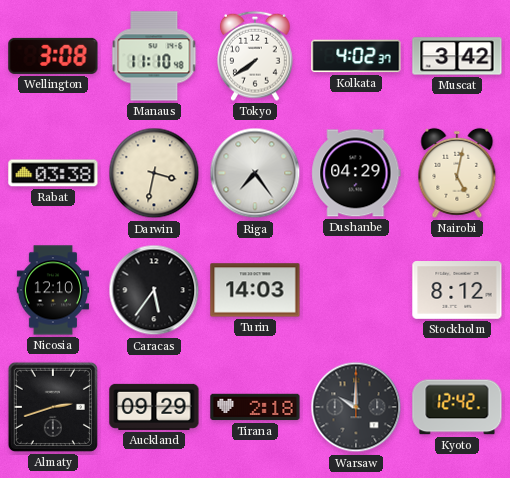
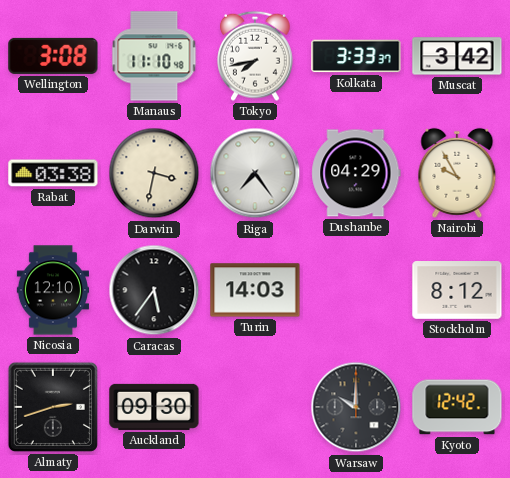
Tokyo: 7:39 -> 7:43 (256, 56)
Kolkata: 4:02 -> 3:33 (356, 56)
Nairobi: 5:02 -> 9:55 (457, 173)
Auckland: 09:29 -> 09:30 (154, 407)
Tirana: 2:18 -> none (255, 407)
